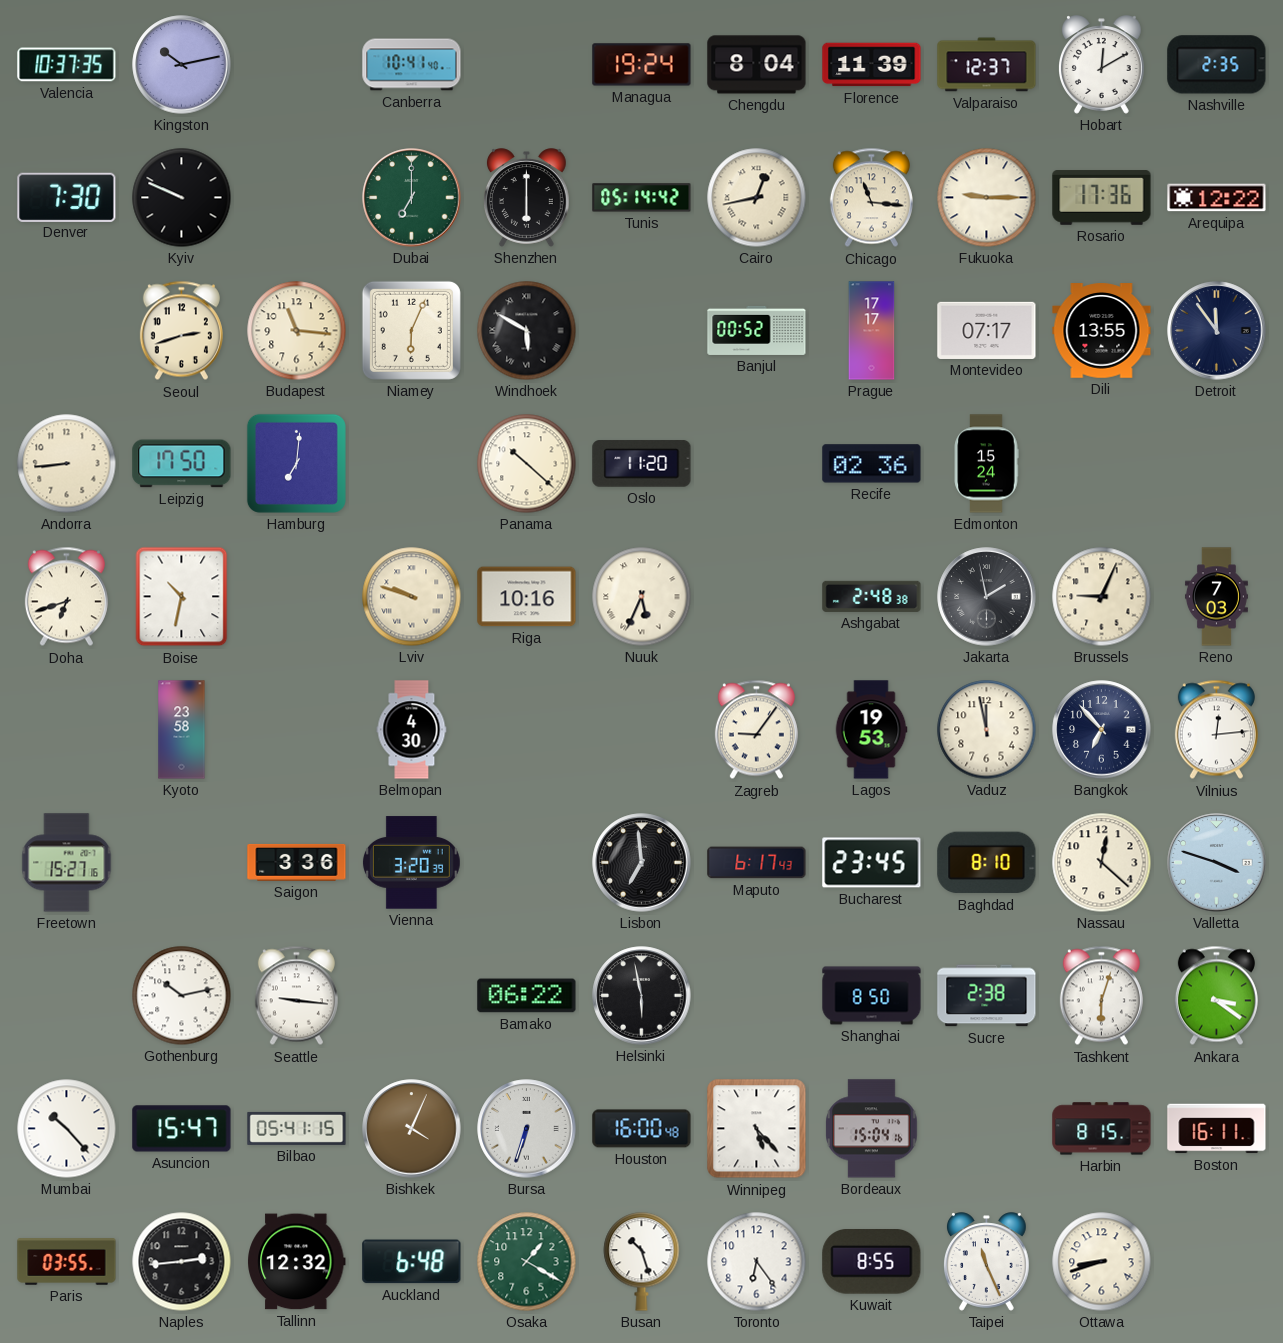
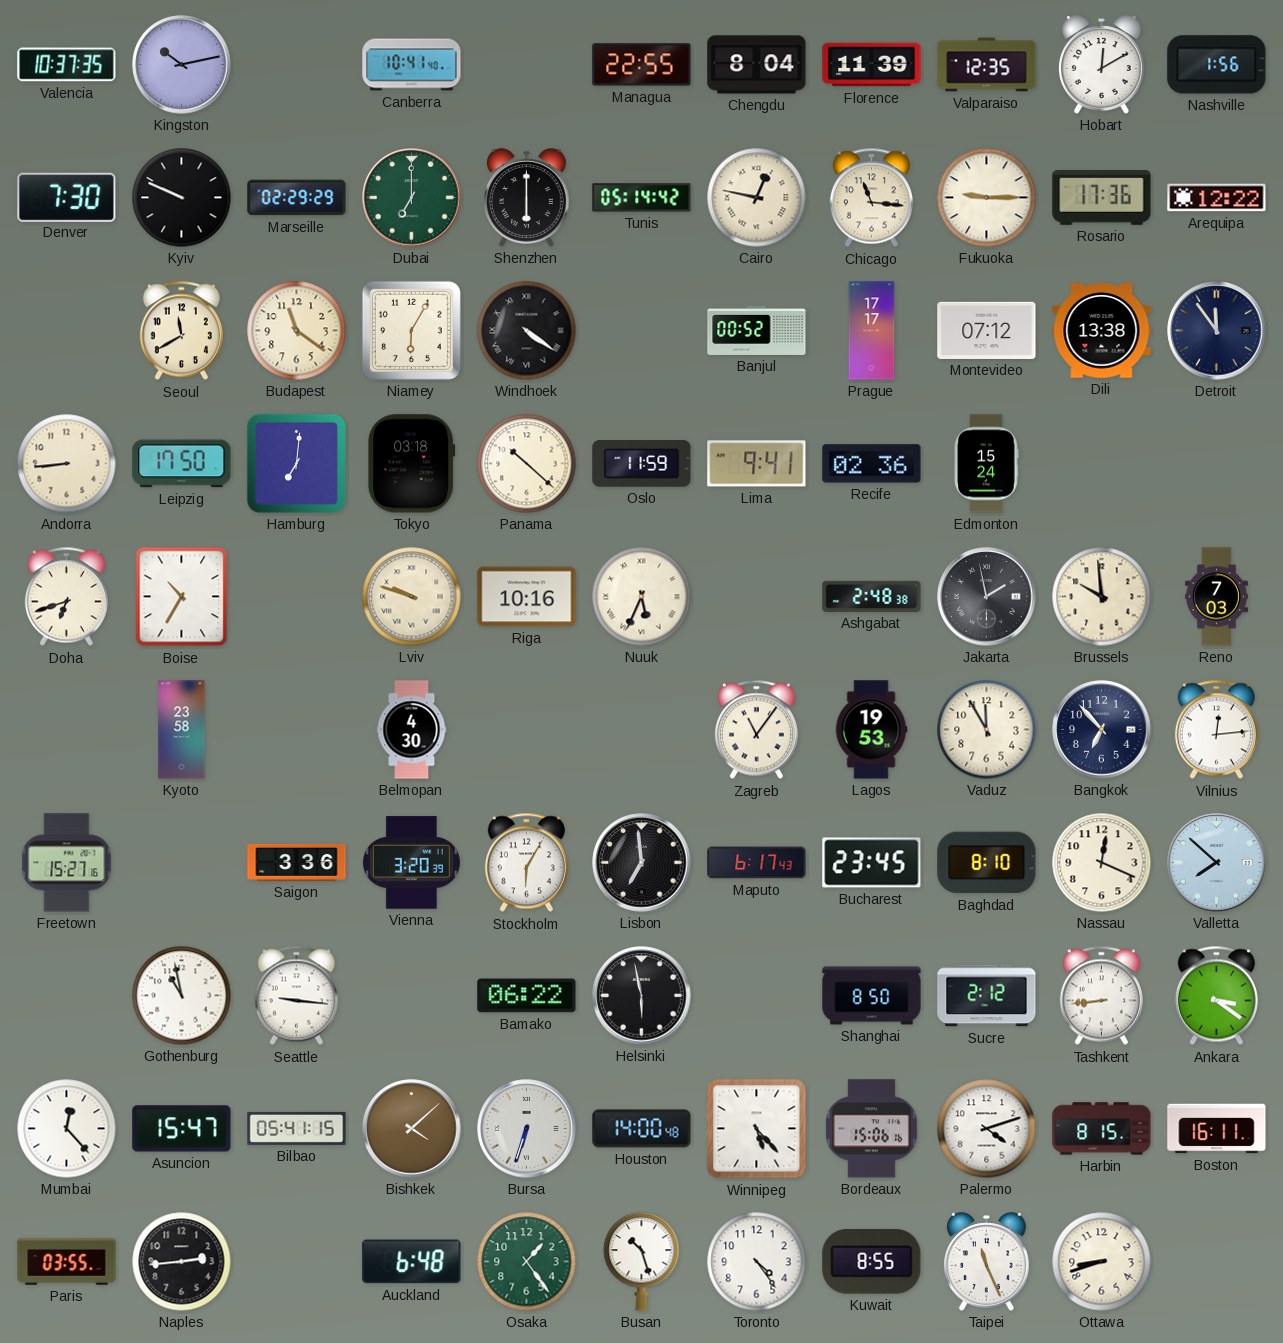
Managua: 19:24 -> 22:55 (642, 65)
Valparaiso: 12:37 -> 12:35 (987, 65)
Nashville: 2:35 -> 1:56 (1217, 65)
Marseille: none -> 02:29 (297, 198)
Cairo: 12:43 -> 12:47 (757, 198)
Seoul: 2:42 -> 11:40 (181, 331)
Budapest: 11:16 -> 11:21 (297, 331)
Niamey: 6:04 -> 6:05 (411, 330)
Windhoek: 5:50 -> 4:21 (527, 331)
Montevideo: 07:17 -> 07:12 (987, 330)
Dili: 13:55 -> 13:38 (1102, 331)
Tokyo: none -> 03:18 (412, 464)
Oslo: 11:20 -> 11:59 (642, 464)
Lima: none -> 9:41 (757, 464)
Boise: 10:32 -> 10:35 (182, 597)
Brussels: 9:04 -> 9:59 (1102, 597)
Zagreb: 9:06 -> 11:06 (756, 730)
Vaduz: 11:58 -> 11:55 (987, 730)
Stockholm: none -> 6:05 (526, 863)
Nassau: 12:22 -> 12:19 (1102, 863)
Valletta: 3:48 -> 7:52 (1217, 863)
Gothenburg: 10:13 -> 10:58 (182, 996)
Sucre: 2:38 -> 2:12 (987, 996)
Tashkent: 6:03 -> 8:44 (1101, 996)
Mumbai: 10:23 -> 12:23 (67, 1129)
Bishkek: 4:04 -> 4:08 (412, 1129)
Houston: 16:00 -> 14:00 (642, 1129)
Bordeaux: 15:04 -> 15:06 (872, 1129)
Palermo: none -> 4:12 (987, 1129)
Tallinn: 12:32 -> none (297, 1262)
Osaka: 1:20 -> 1:24 (527, 1262)
Toronto: 6:24 -> 4:24 (757, 1262)
